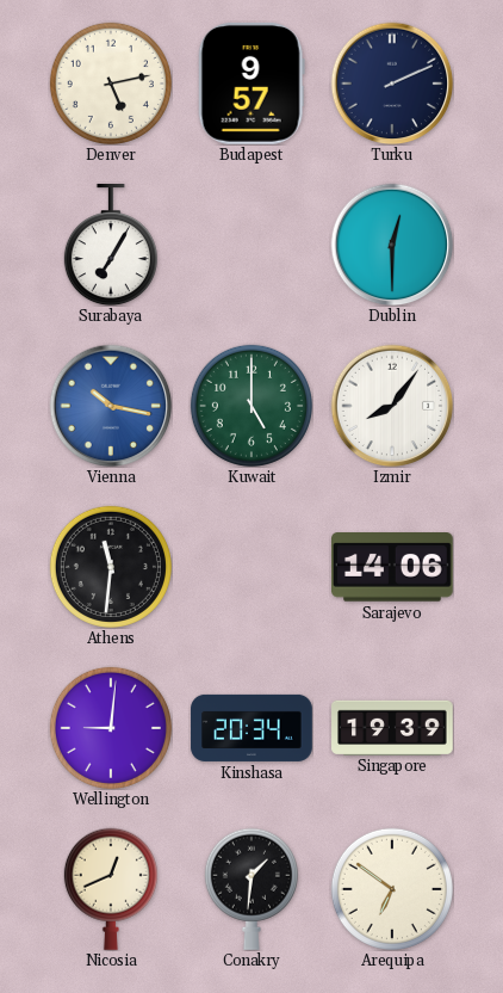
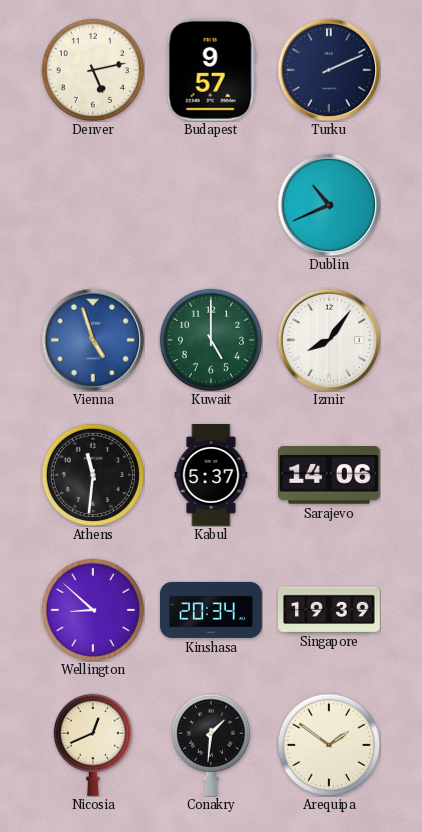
Surabaya: 7:05 -> none (111, 246)
Dublin: 12:30 -> 10:41 (329, 205)
Vienna: 10:17 -> 4:57 (93, 340)
Kabul: none -> 5:37 (211, 475)
Wellington: 9:01 -> 8:52 (93, 610)
Arequipa: 6:51 -> 1:51 (329, 745)
